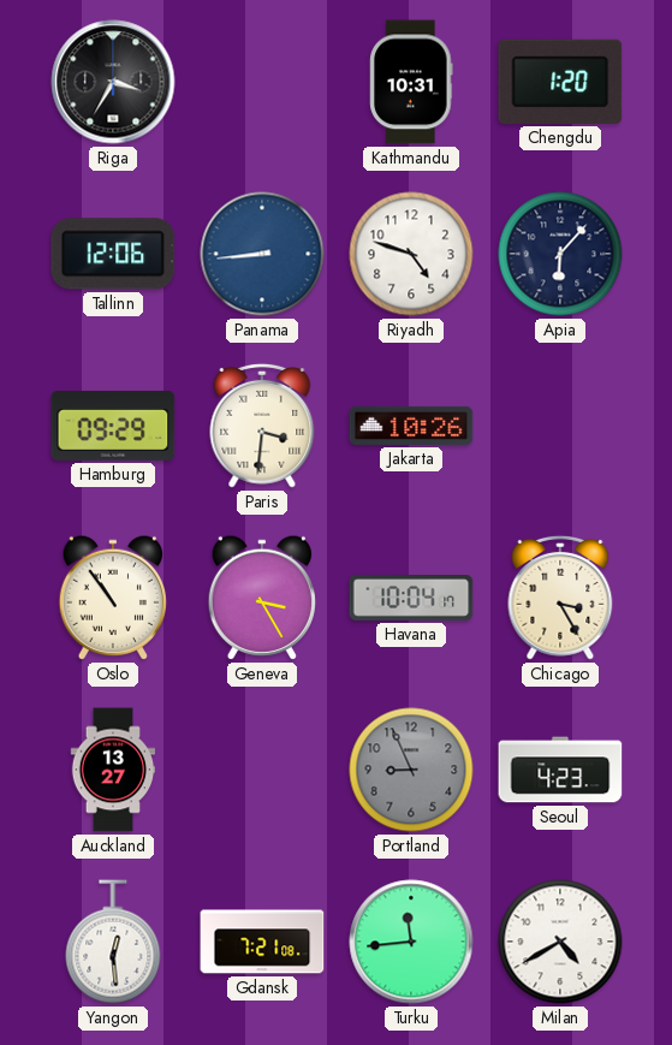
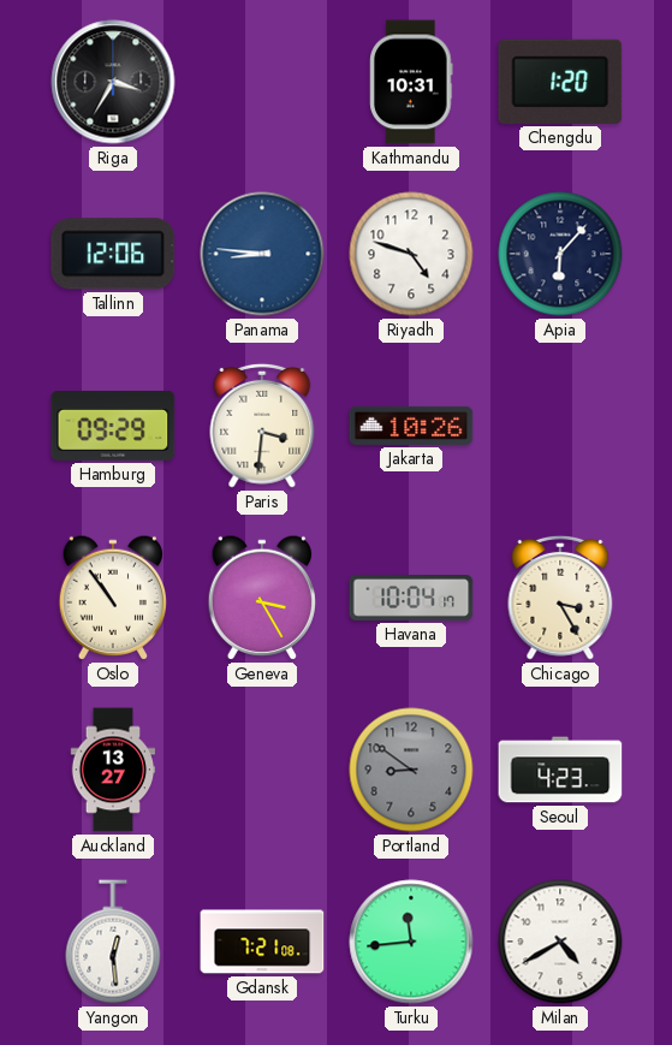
Panama: 8:44 -> 8:46 (262, 254)
Portland: 8:56 -> 8:51 (411, 770)
